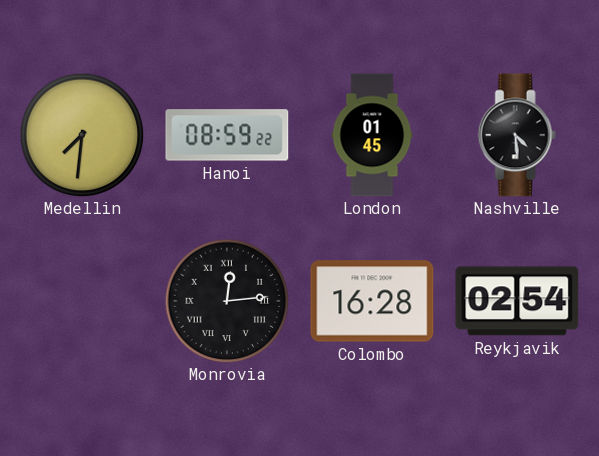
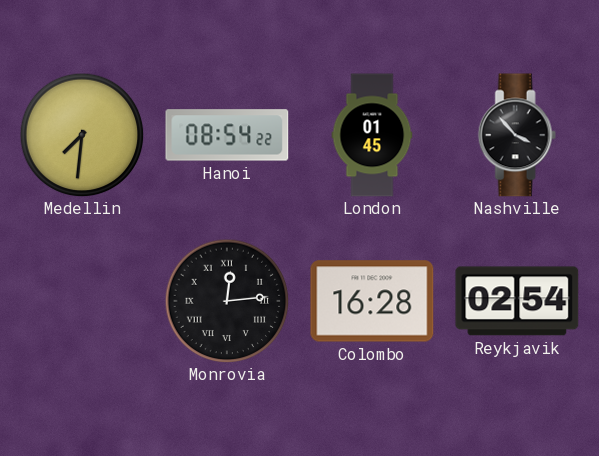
Hanoi: 08:59 -> 08:54 (227, 135)
Nashville: 4:29 -> 3:53 (517, 135)
